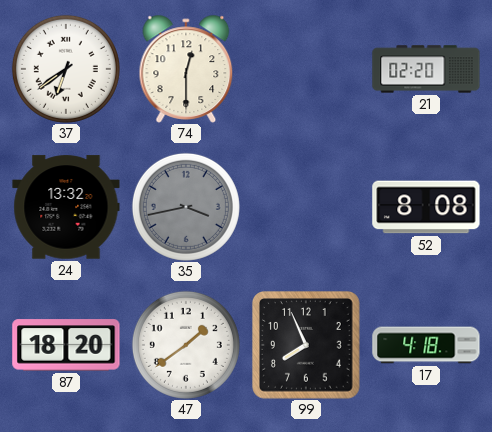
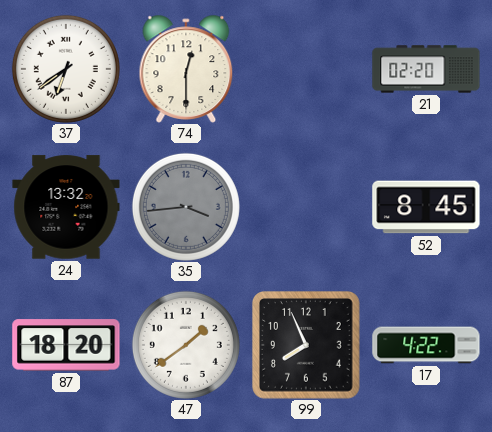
35: 3:43 -> 3:44 (186, 207)
52: 8:08 -> 8:45 (426, 207)
17: 4:18 -> 4:22 (426, 345)
